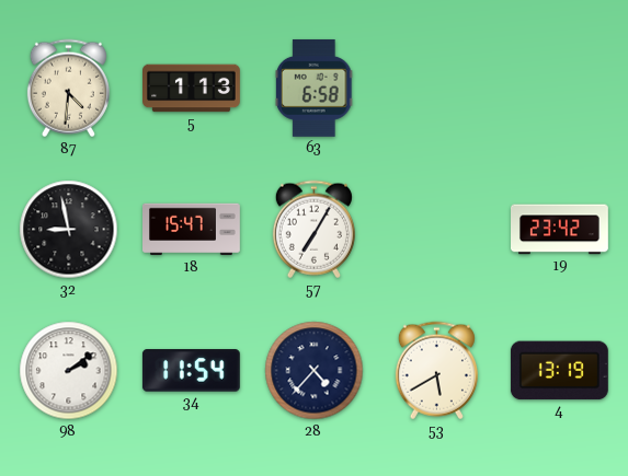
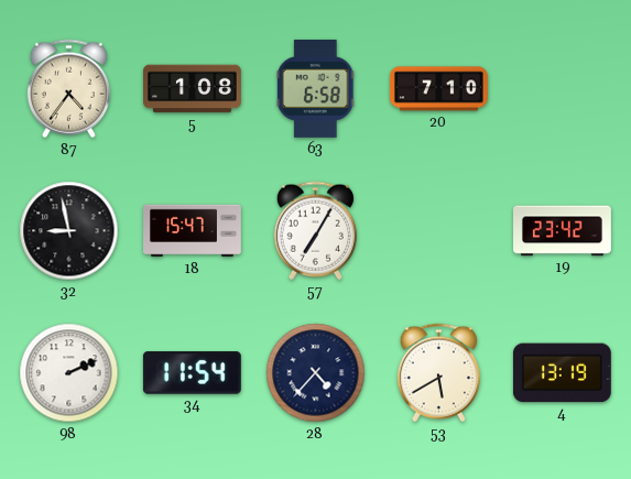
87: 4:31 -> 4:36 (68, 89)
5: 1:13 -> 1:08 (193, 89)
20: none -> 7:10 (438, 89)
98: 2:09 -> 2:11 (69, 373)
